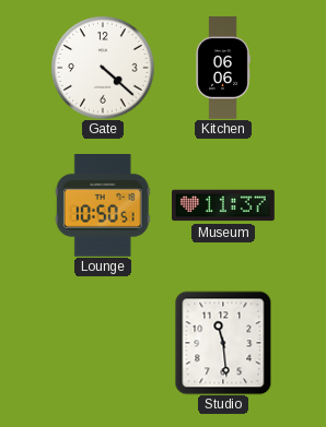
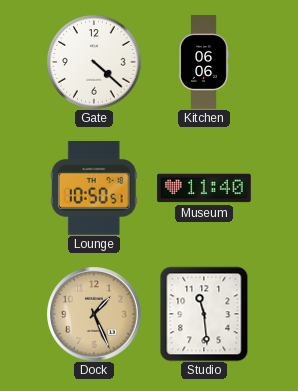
Museum: 11:37 -> 11:40 (204, 188)
Dock: none -> 1:26 (94, 314)
